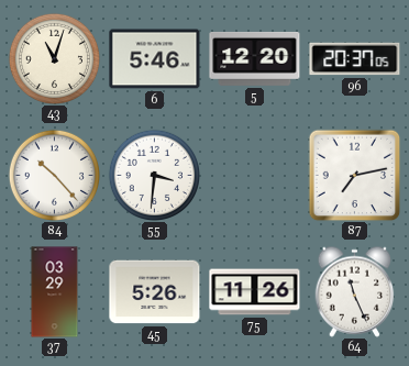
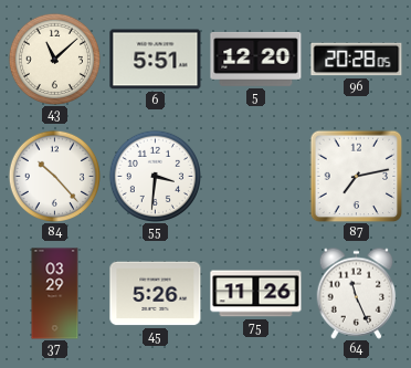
43: 11:03 -> 11:08 (54, 59)
6: 5:46 -> 5:51 (156, 60)
96: 20:37 -> 20:28 (357, 60)
